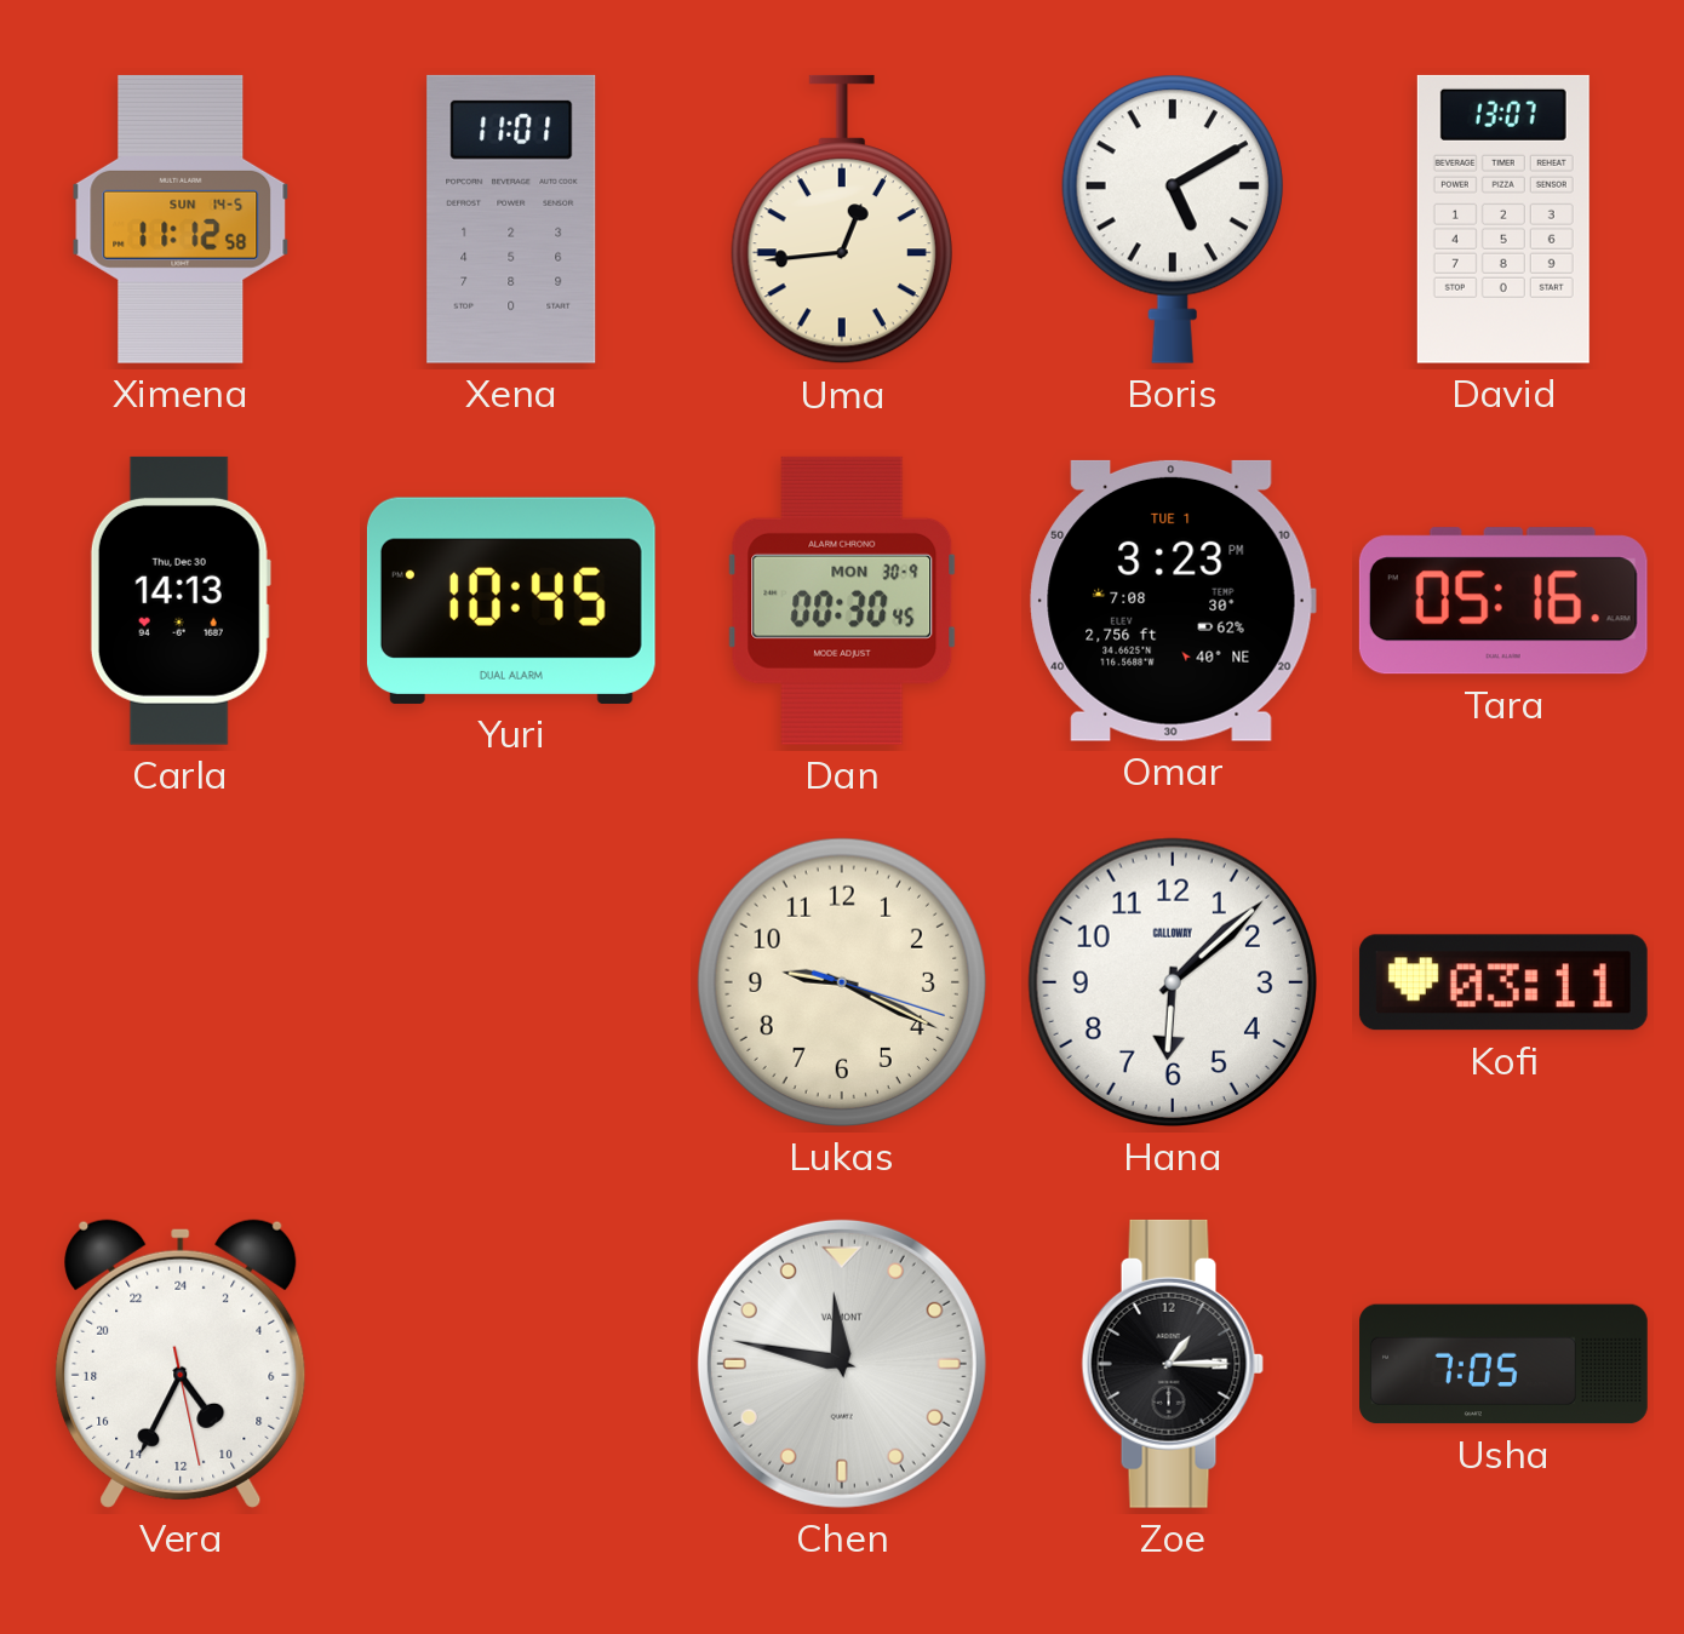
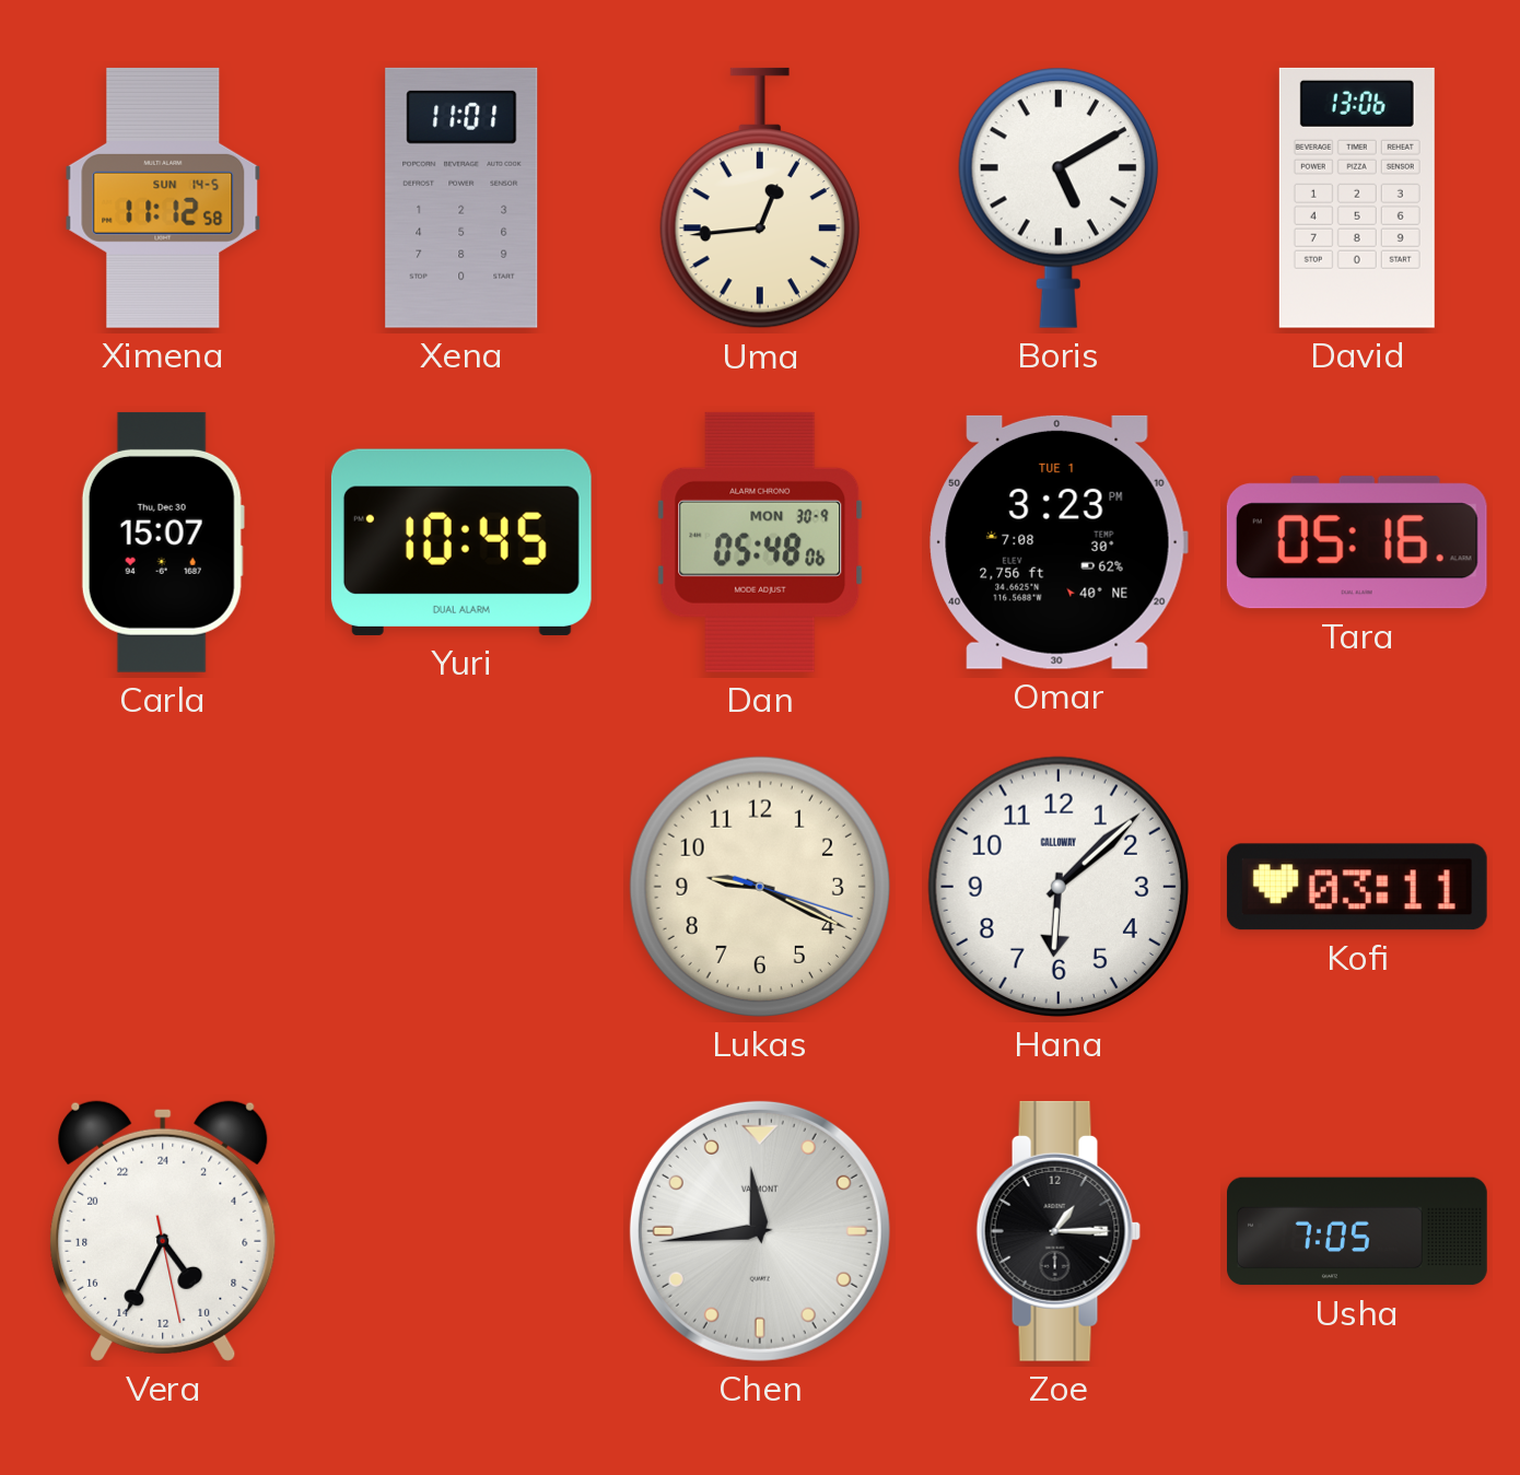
David: 13:07 -> 13:06 (1357, 198)
Carla: 14:13 -> 15:07 (163, 542)
Dan: 00:30 -> 05:48 (760, 542)
Chen: 11:47 -> 11:44 (760, 1231)
